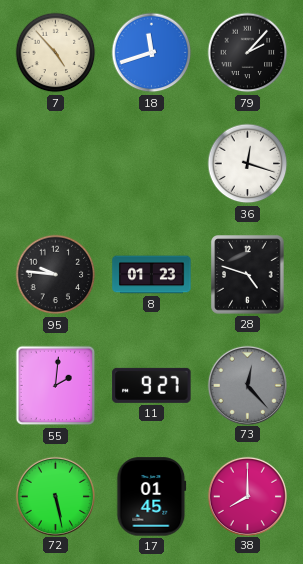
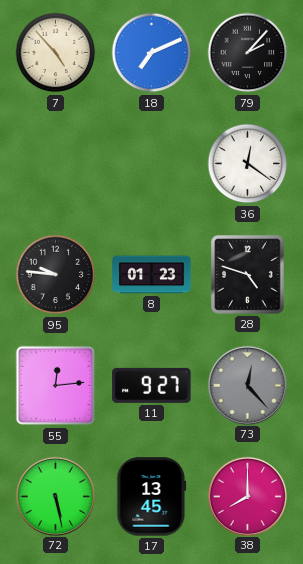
18: 11:42 -> 7:11 (152, 53)
36: 12:18 -> 12:21 (248, 164)
55: 2:01 -> 12:14 (56, 386)
17: 01:45 -> 13:45 (152, 497)
